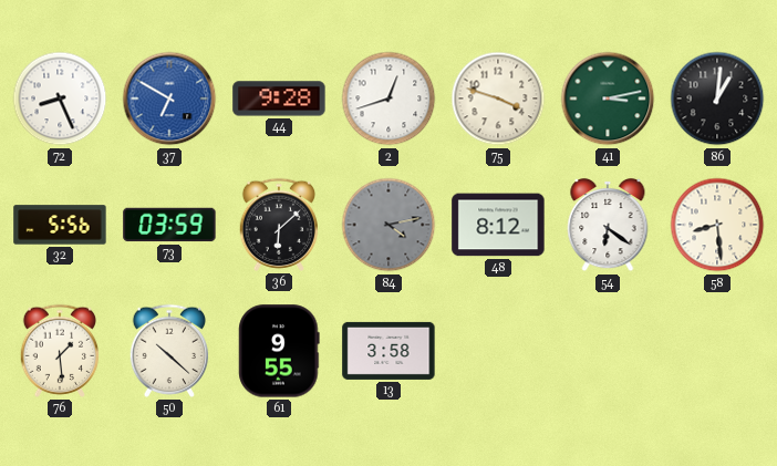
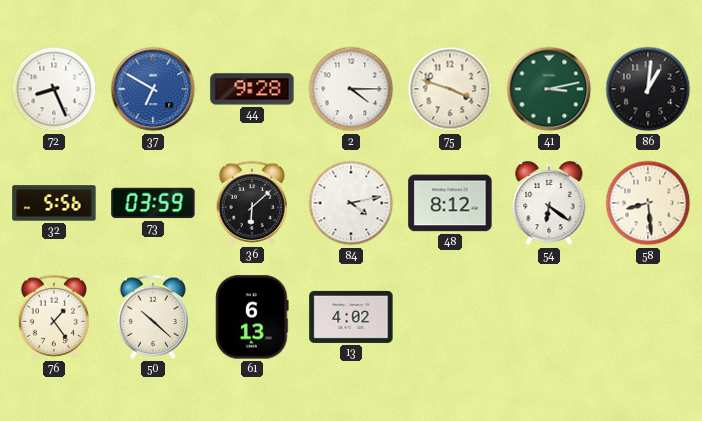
2: 12:42 -> 4:15 (351, 89)
84 dial: grey -> white (351, 203)
76: 1:29 -> 1:24 (53, 317)
61: 9:55 -> 6:13 (252, 317)
13: 3:58 -> 4:02 (351, 317)
